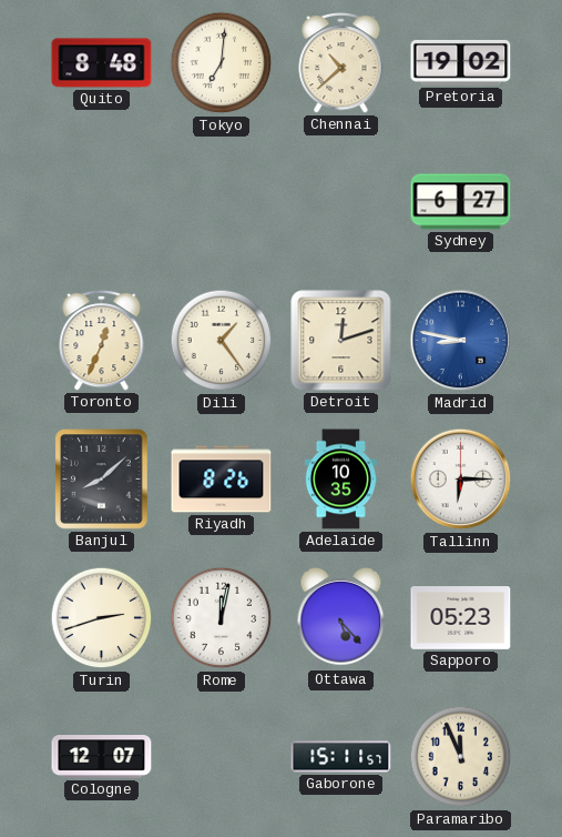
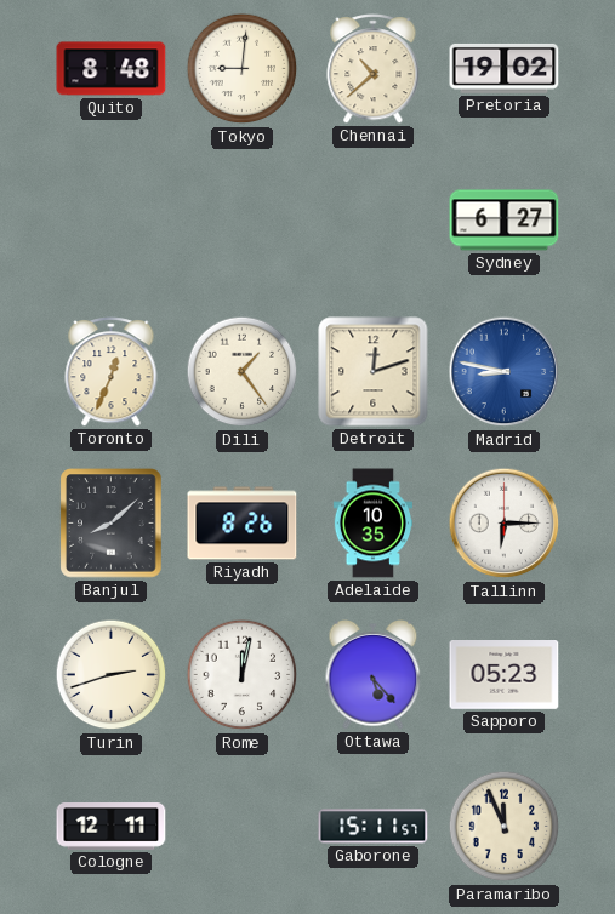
Tokyo: 7:01 -> 9:01 (243, 69)
Cologne: 12:07 -> 12:11 (112, 827)
